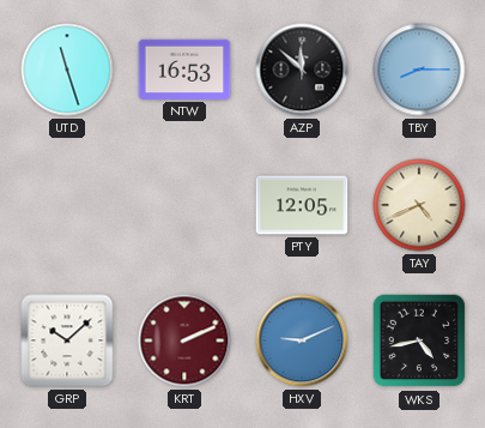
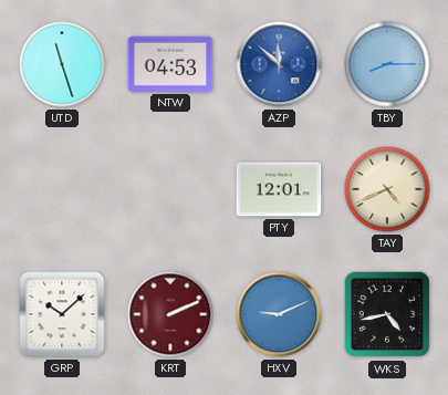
NTW: 16:53 -> 04:53 (170, 64)
AZP dial: black -> blue (279, 64)
PTY: 12:05 -> 12:01 (279, 189)
